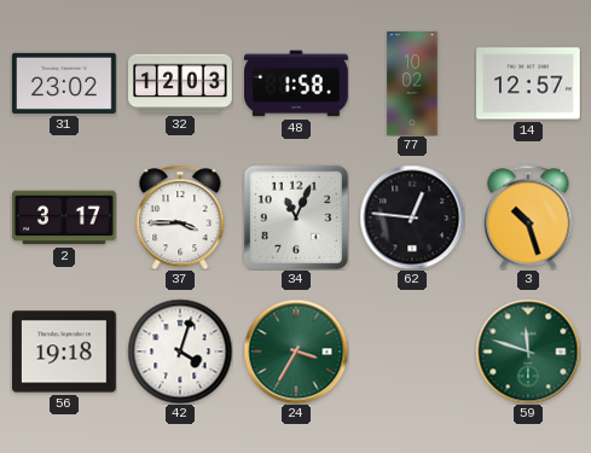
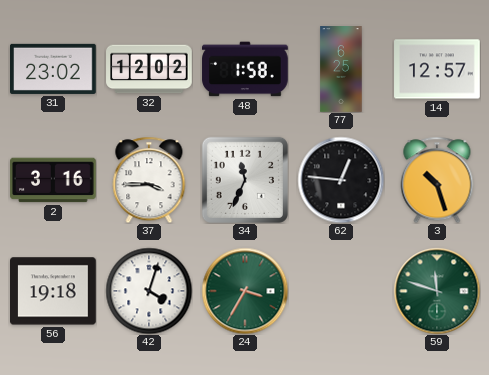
32: 12:03 -> 12:02 (149, 69)
77: 10:02 -> 6:25 (341, 69)
2: 3:17 -> 3:16 (53, 180)
34: 11:04 -> 11:34 (245, 180)
